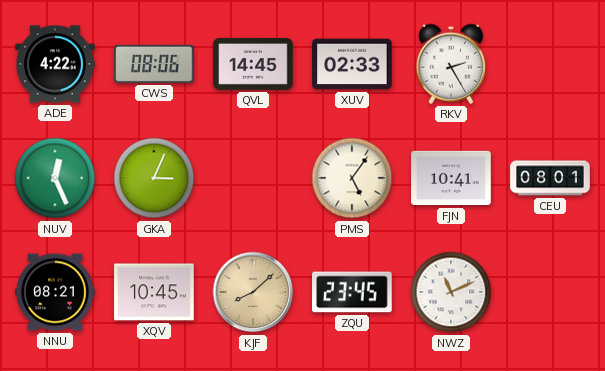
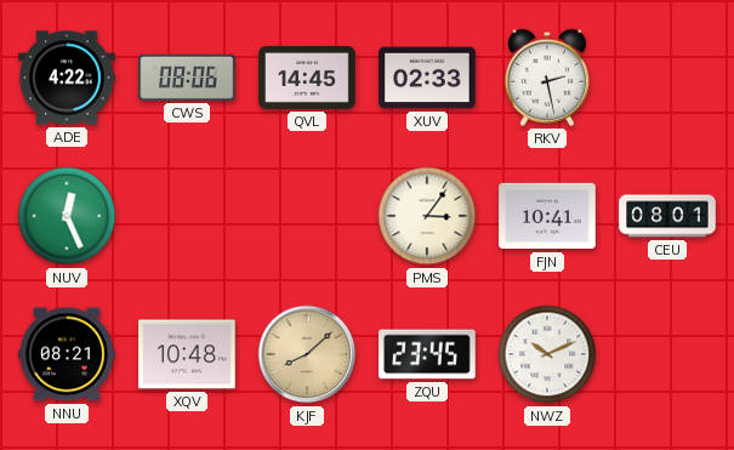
RKV: 2:25 -> 2:28 (547, 78)
GKA: 3:04 -> none (154, 178)
PMS: 5:06 -> 3:06 (427, 216)
XQV: 10:45 -> 10:48 (187, 354)
NWZ: 11:11 -> 10:11 (547, 354)
